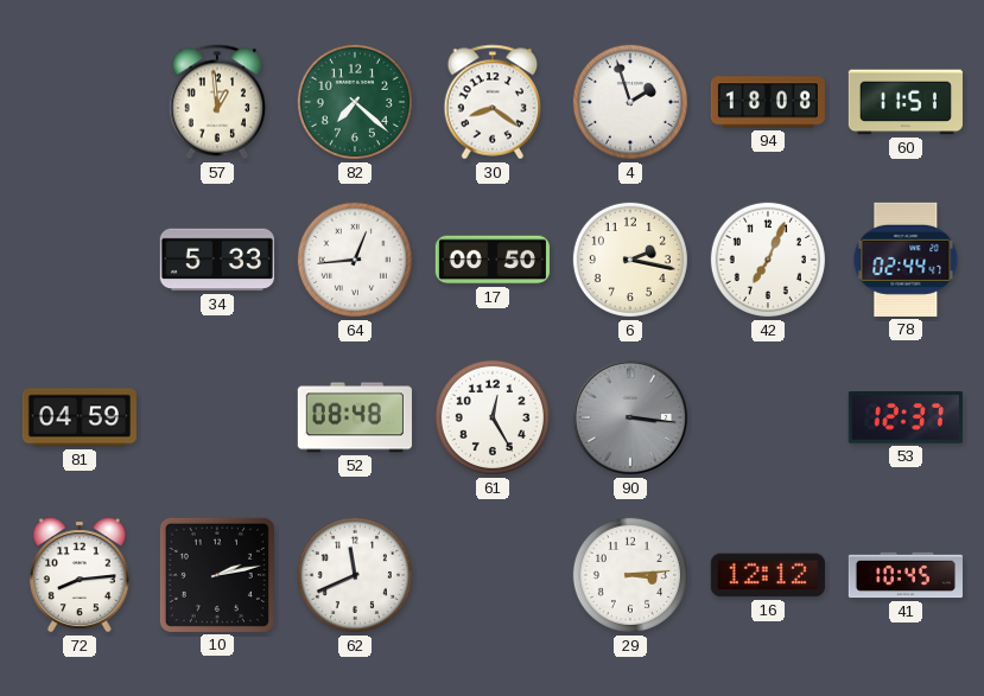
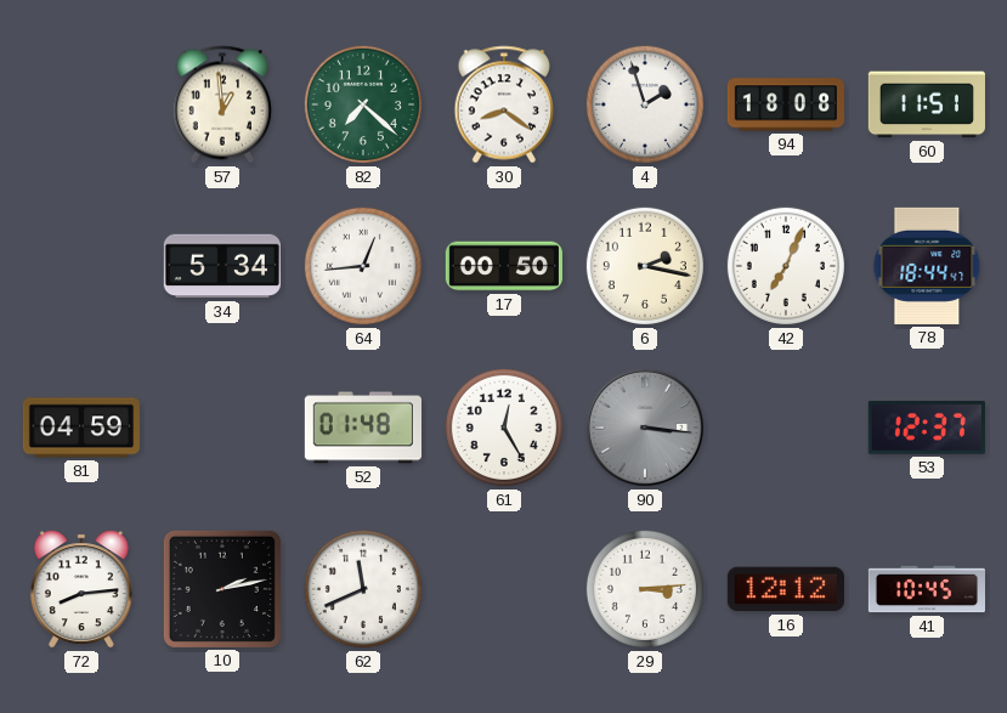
34: 5:33 -> 5:34 (222, 266)
78: 02:44 -> 18:44 (927, 266)
52: 08:48 -> 01:48 (363, 428)
